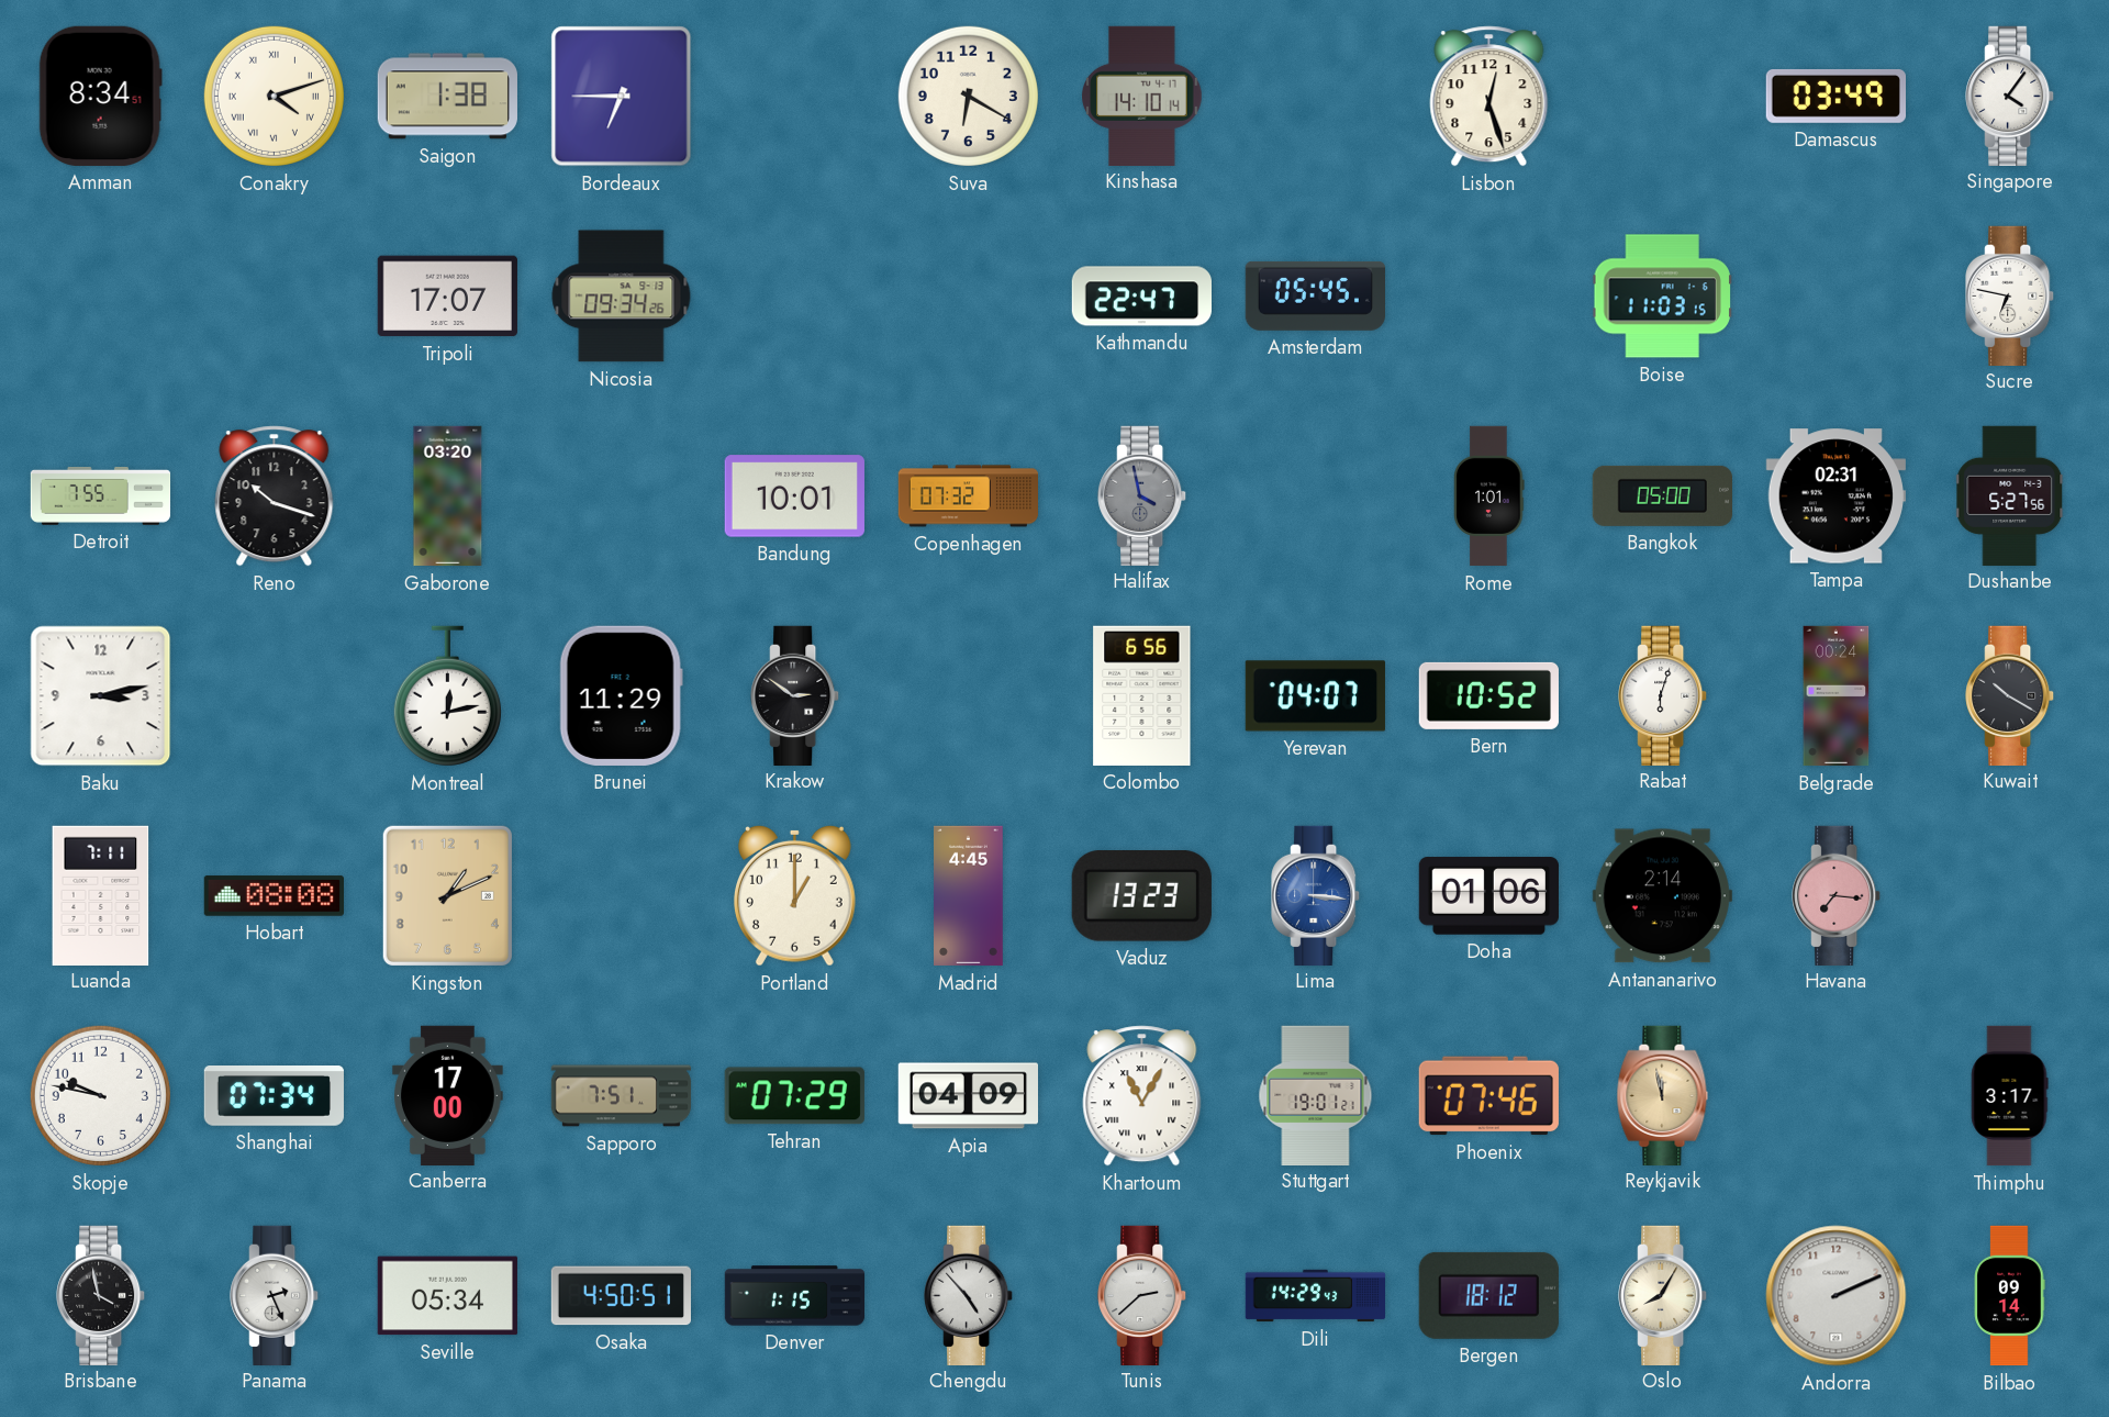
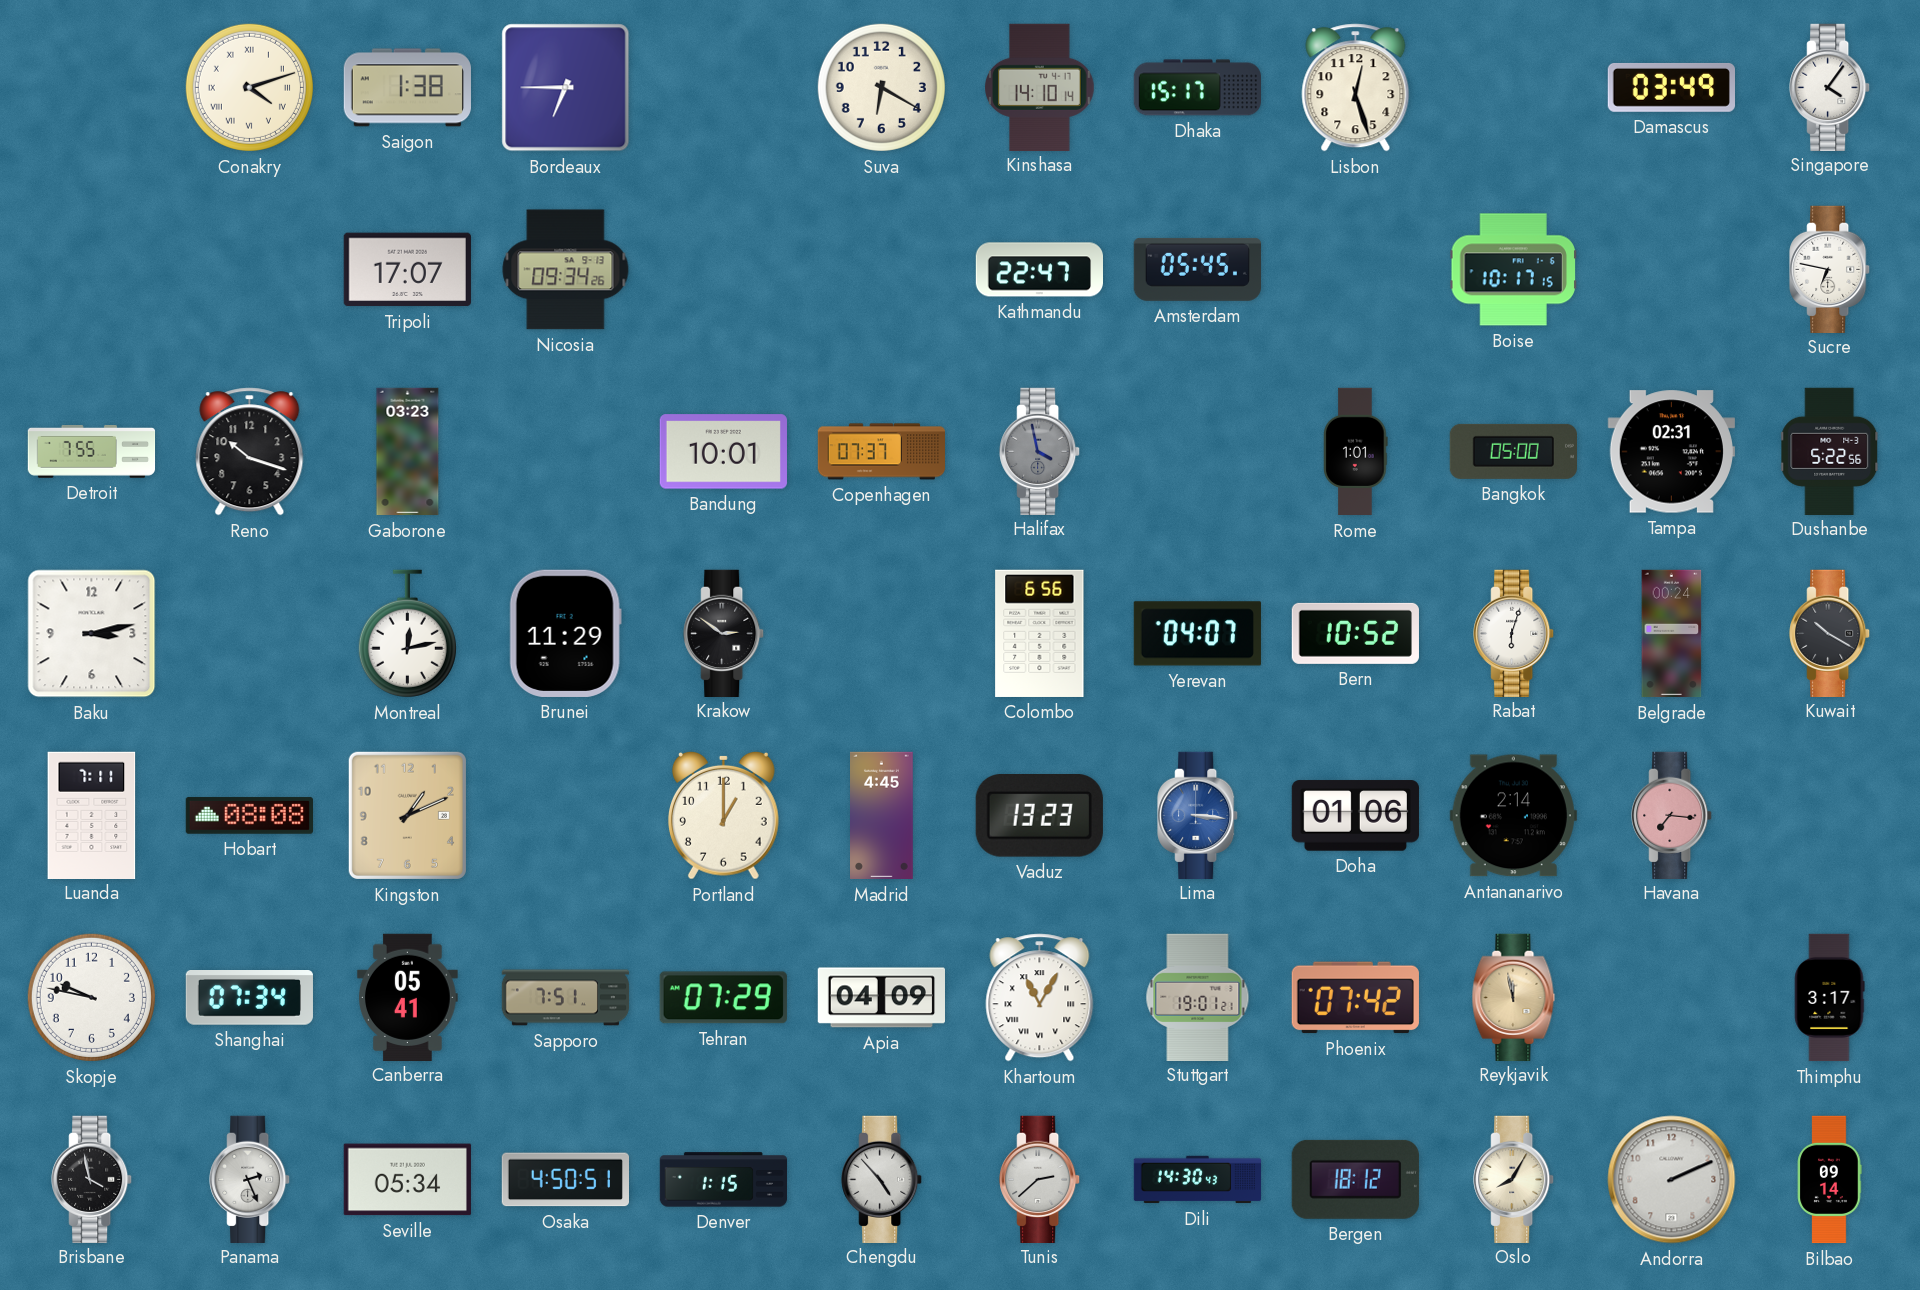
Amman: 8:34 -> none (100, 96)
Dhaka: none -> 15:17 (1197, 88)
Boise: 11:03 -> 10:17 (1513, 270)
Gaborone: 03:20 -> 03:23 (408, 452)
Copenhagen: 07:32 -> 07:37 (882, 452)
Dushanbe: 5:27 -> 5:22 (1830, 451)
Canberra: 17:00 -> 05:41 (408, 997)
Phoenix: 07:46 -> 07:42 (1355, 998)
Dili: 14:29 -> 14:30 (1198, 1180)
